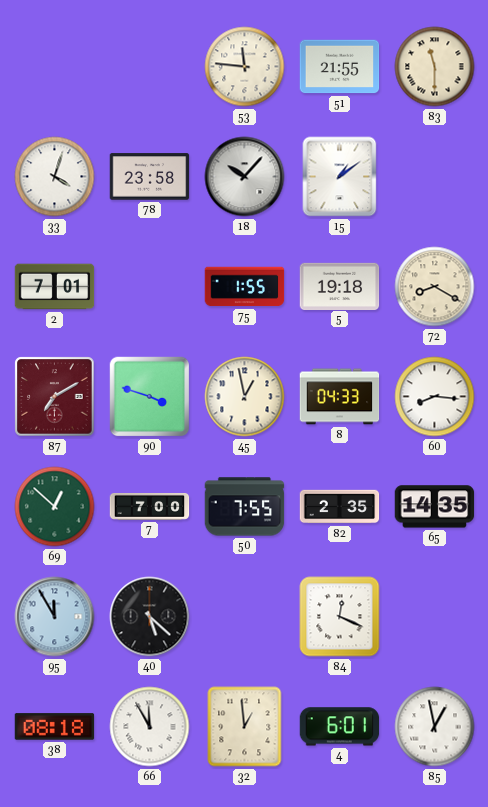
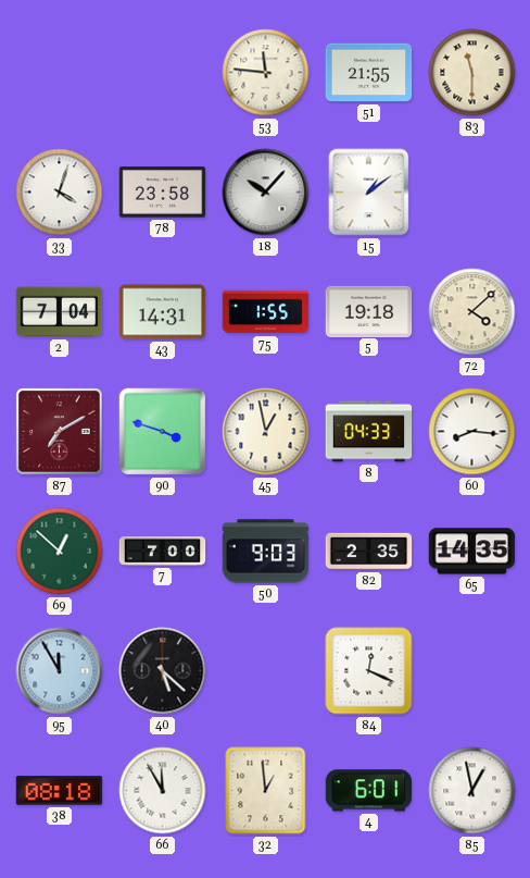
2: 7:01 -> 7:04 (60, 312)
43: none -> 14:31 (163, 312)
72: 8:20 -> 4:08 (472, 312)
50: 7:55 -> 9:03 (266, 552)
